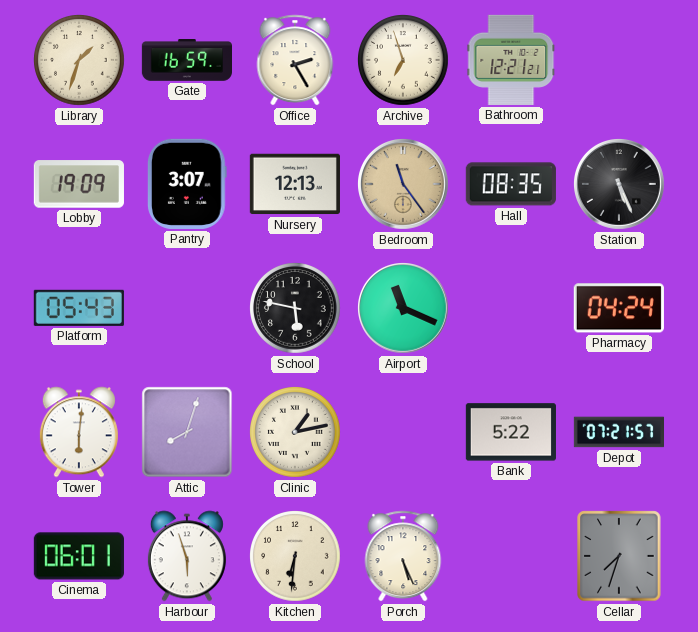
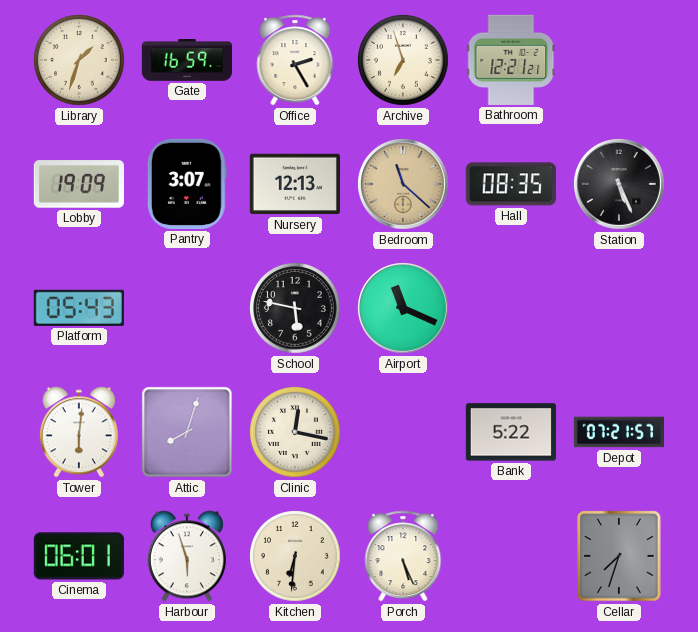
Bedroom: 11:24 -> 11:22 (404, 185)
Pharmacy: 04:24 -> none (619, 308)
Clinic: 1:13 -> 12:17 (296, 433)
